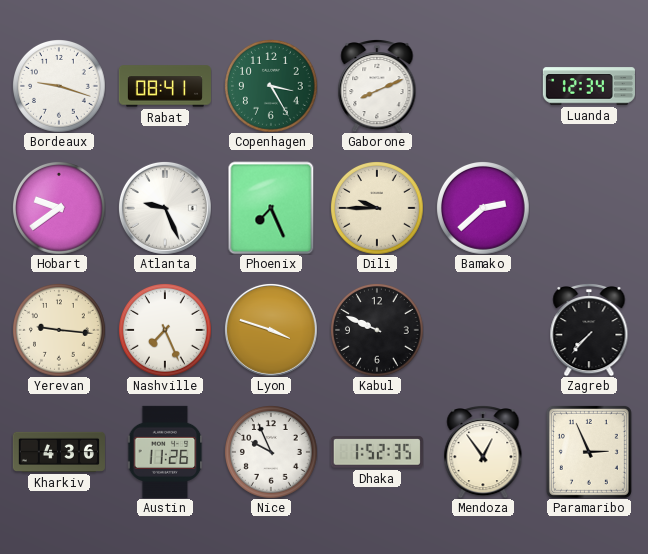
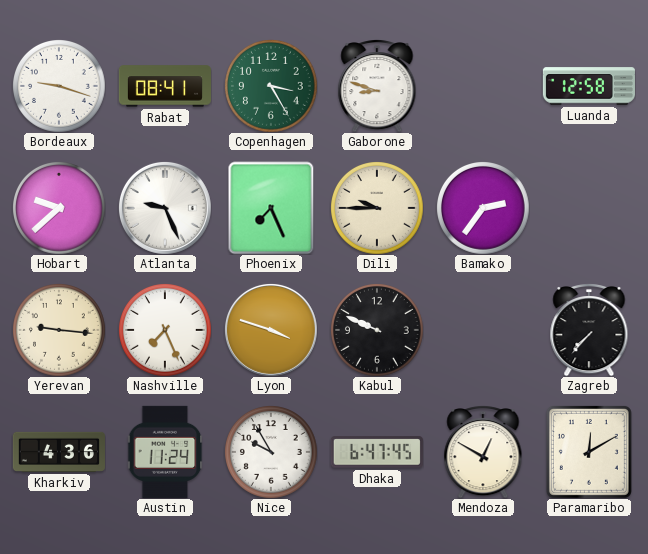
Gaborone: 8:11 -> 8:48 (377, 86)
Luanda: 12:34 -> 12:58 (589, 86)
Hobart: 9:39 -> 9:38 (59, 208)
Bamako: 2:38 -> 2:36 (483, 208)
Austin: 11:26 -> 11:24 (165, 452)
Nice: 9:56 -> 9:55 (271, 452)
Dhaka: 1:52 -> 6:47 (377, 452)
Mendoza: 12:54 -> 12:50 (483, 452)
Paramaribo: 2:56 -> 12:10 (589, 452)
